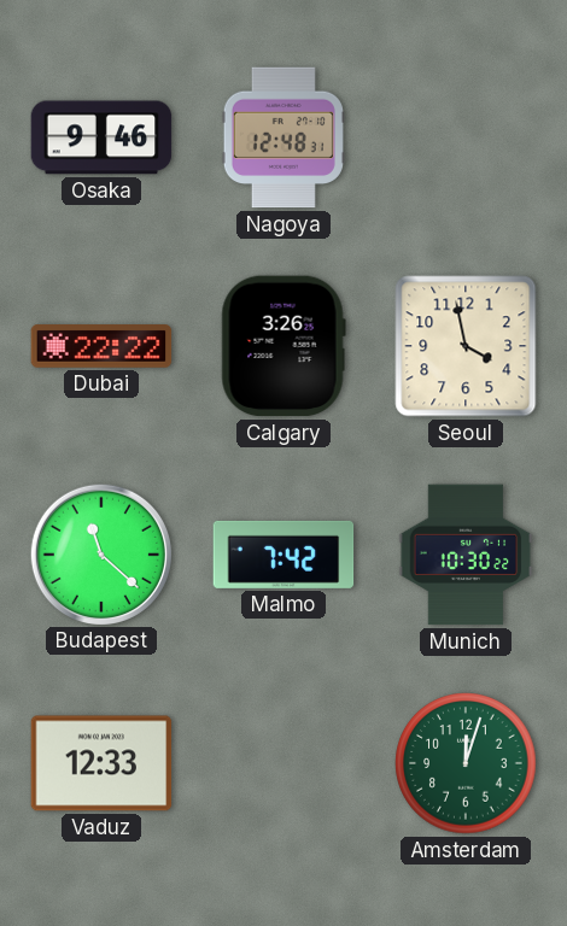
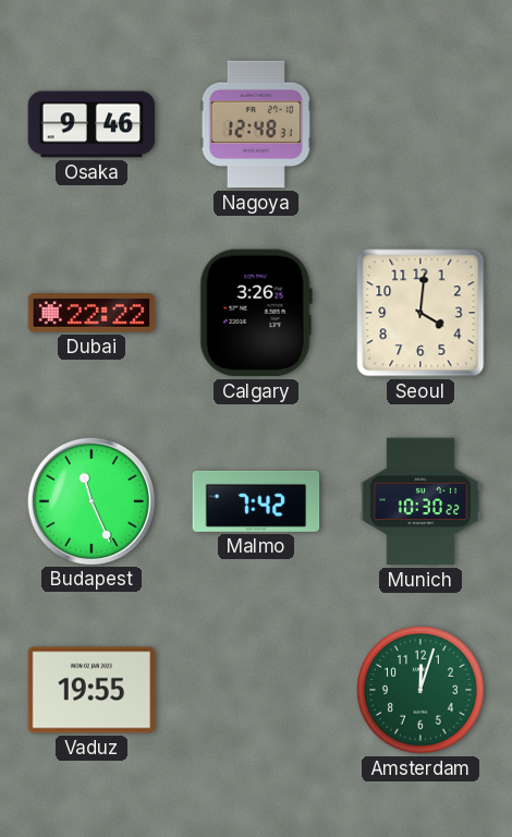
Seoul: 3:58 -> 4:01 (420, 313)
Budapest: 11:22 -> 11:26 (90, 500)
Vaduz: 12:33 -> 19:55 (92, 690)
